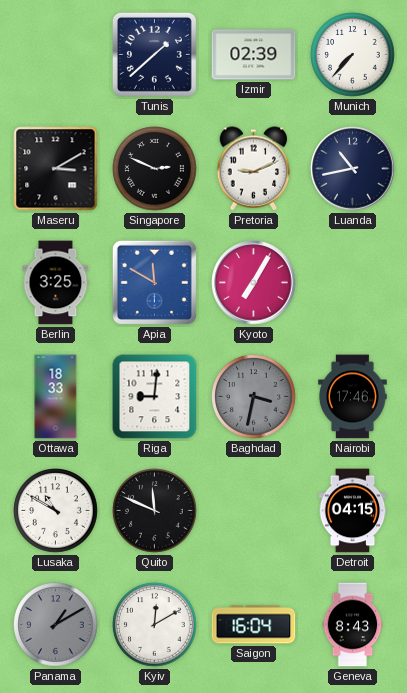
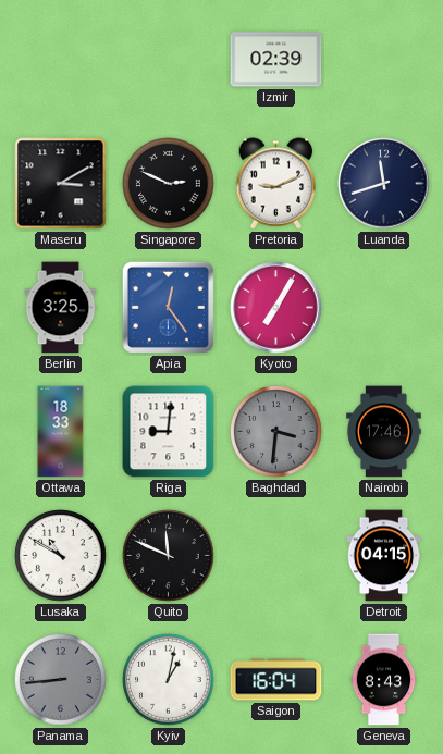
Tunis: 1:38 -> none (154, 54)
Munich: 7:37 -> none (353, 55)
Luanda: 10:43 -> 11:42 (384, 184)
Apia: 11:50 -> 12:24 (168, 307)
Baghdad: 3:32 -> 3:31 (276, 432)
Panama: 1:10 -> 8:44 (61, 680)
Kyiv: 12:10 -> 1:02 (169, 680)
